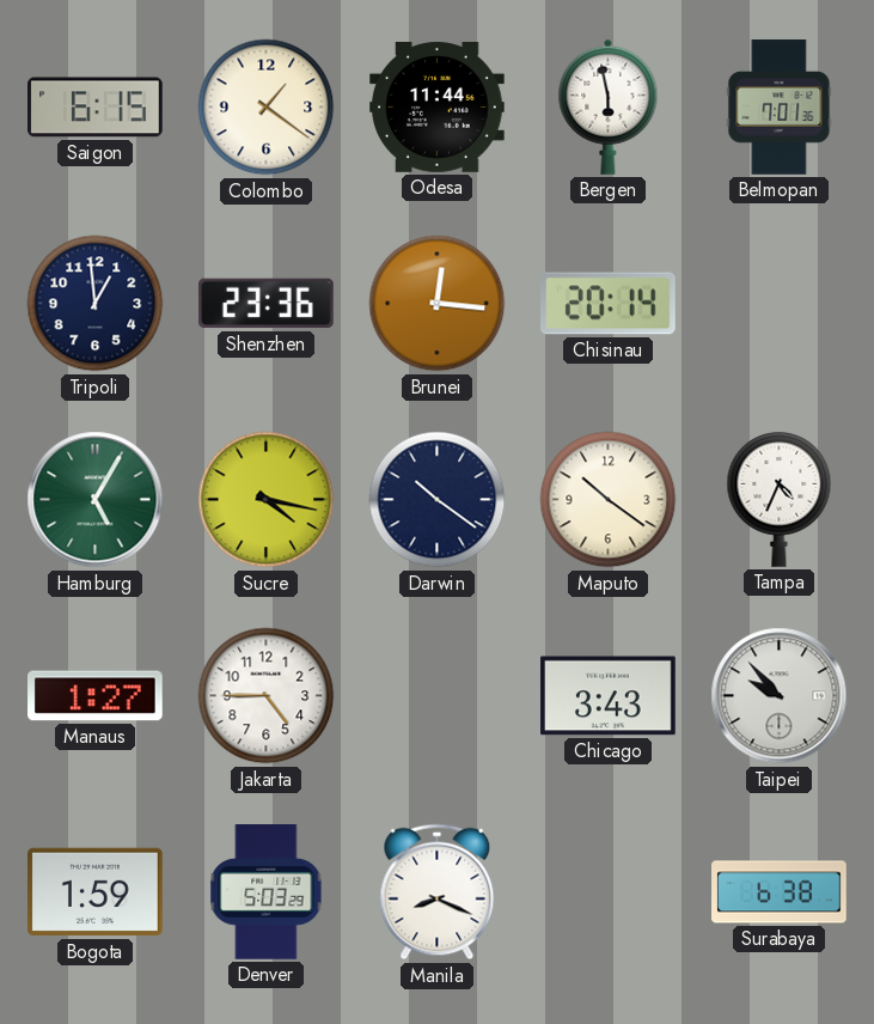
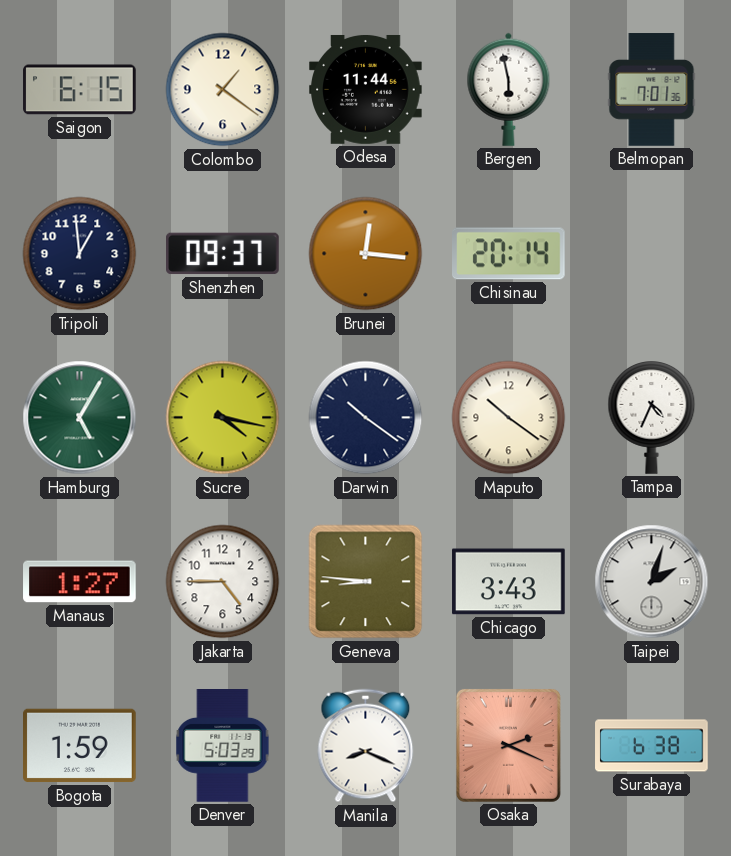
Shenzhen: 23:36 -> 09:37 (223, 254)
Geneva: none -> 8:46 (366, 582)
Taipei: 9:53 -> 2:03 (652, 582)
Osaka: none -> 2:19 (508, 745)
